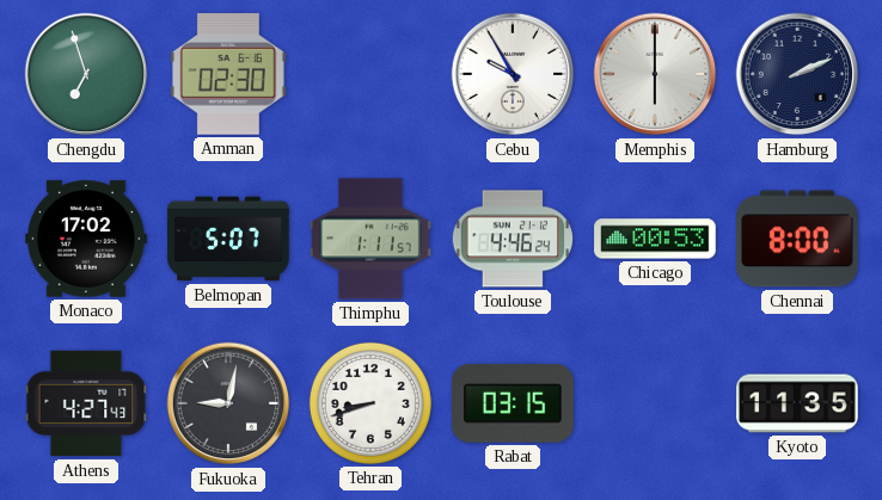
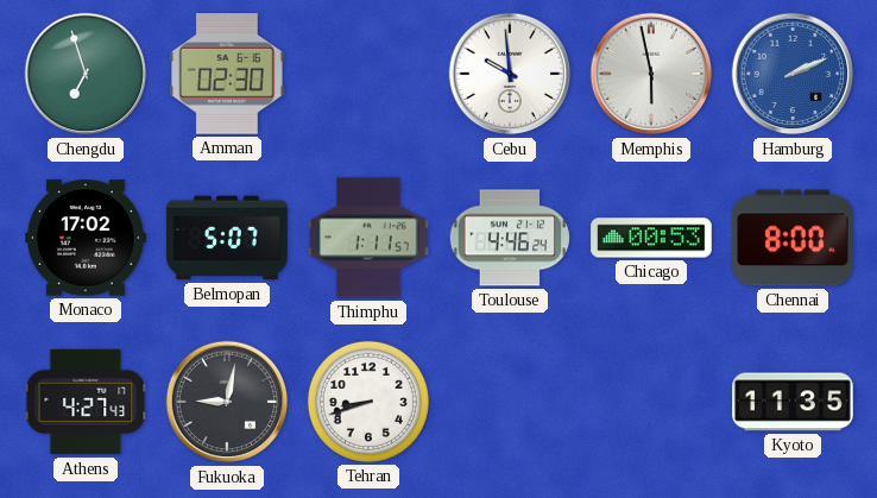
Cebu: 9:55 -> 9:59 (510, 74)
Memphis: 6:00 -> 5:58 (651, 74)
Hamburg dial: navy -> blue (793, 74)
Rabat: 03:15 -> none (514, 405)
